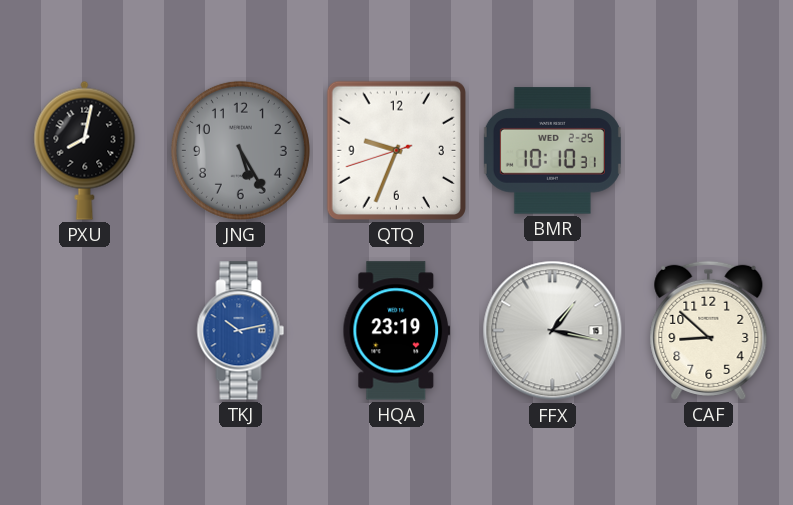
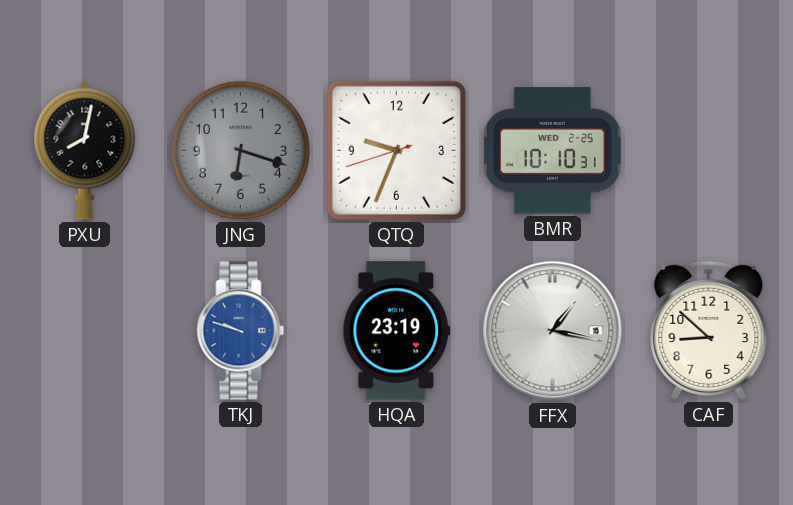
JNG: 5:25 -> 6:18 (240, 150)
TKJ: 10:13 -> 9:48 (241, 331)
